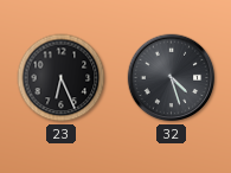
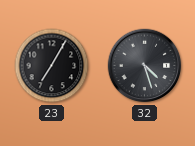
23: 6:26 -> 7:05 (52, 66)
